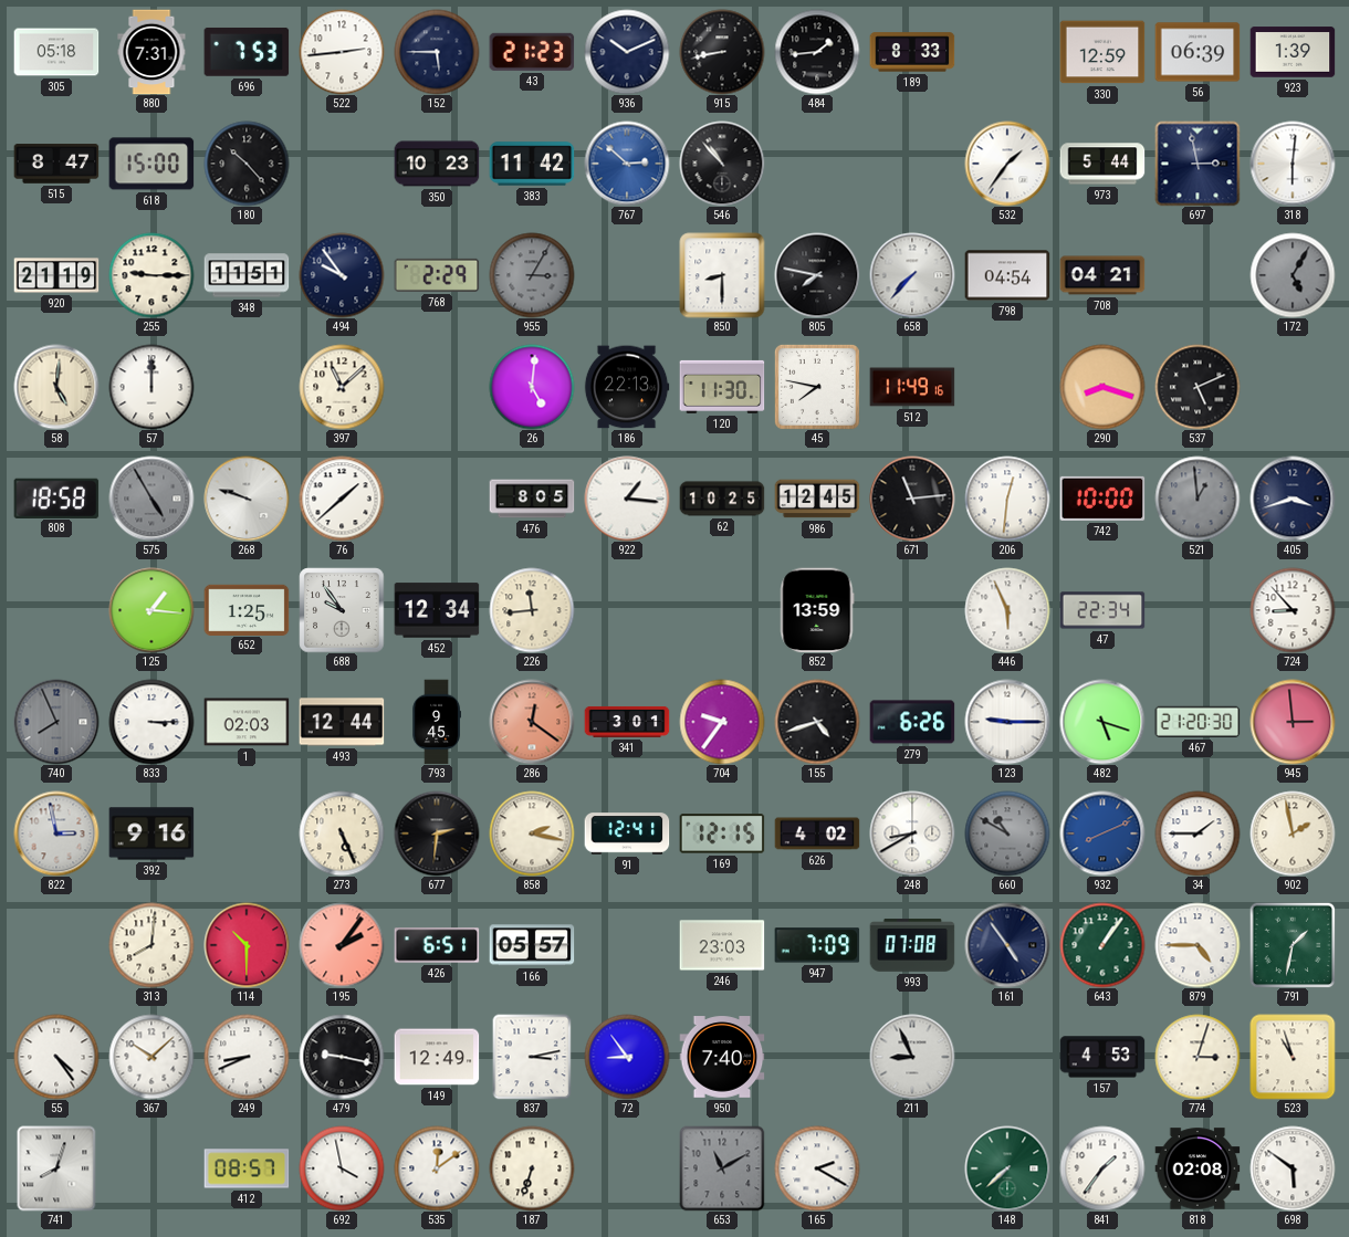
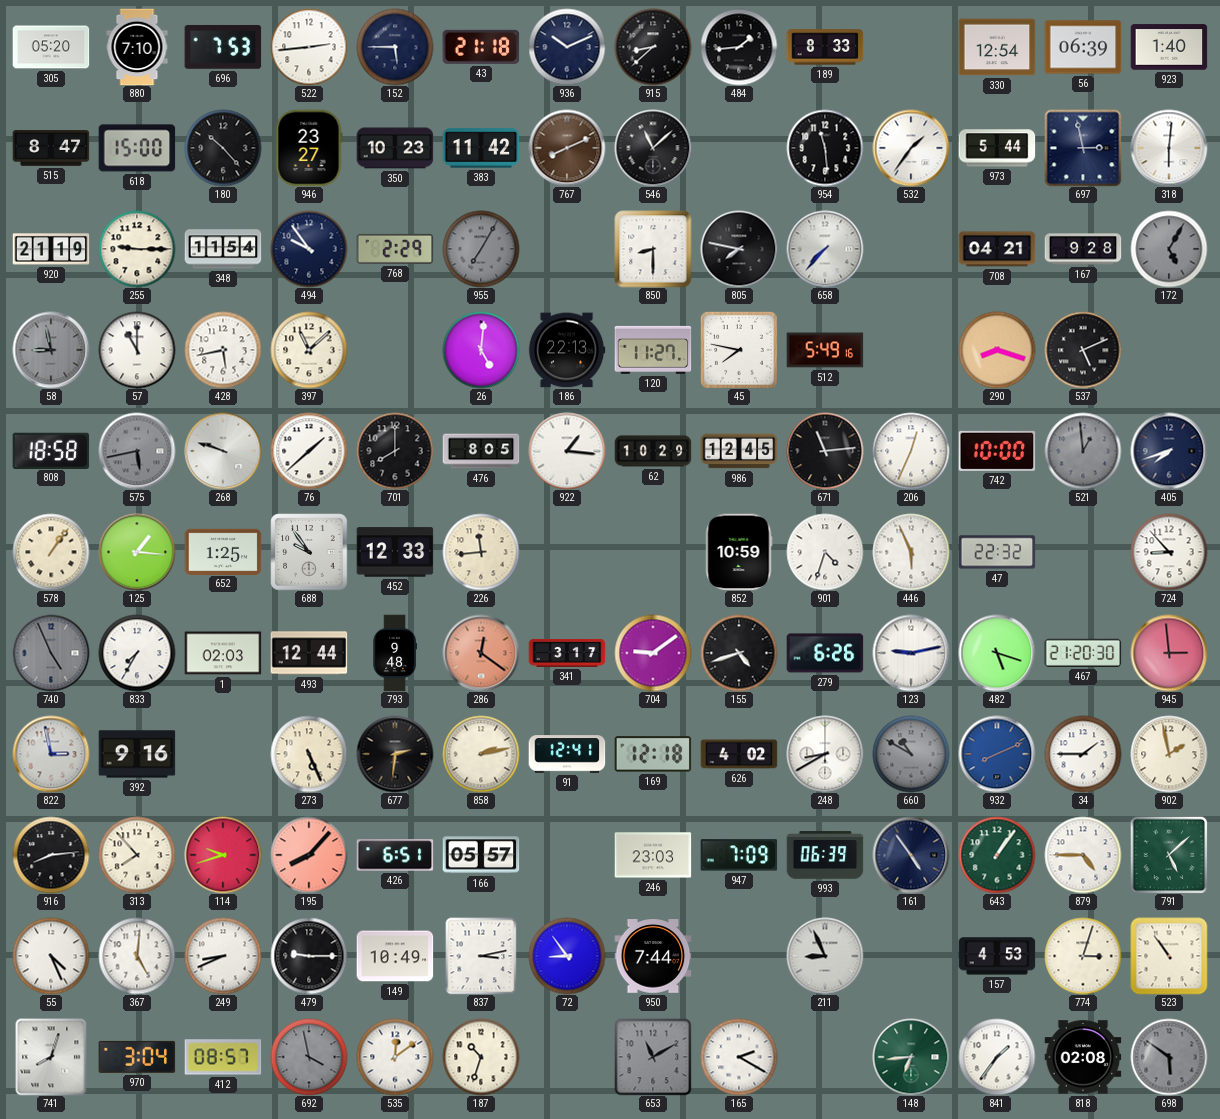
305: 05:18 -> 05:20 (51, 47)
880: 7:31 -> 7:10 (137, 47)
43: 21:23 -> 21:18 (481, 47)
915: 8:43 -> 8:38 (653, 47)
330: 12:59 -> 12:54 (997, 47)
923: 1:39 -> 1:40 (1169, 47)
946: none -> 23:27 (309, 148)
767: 2:52 -> 8:11 (567, 148)
767 dial: blue -> brown (567, 148)
546: 10:53 -> 11:08 (653, 148)
954: none -> 11:29 (825, 148)
348: 11:51 -> 11:54 (223, 249)
955: 3:05 -> 7:05 (481, 249)
798: 04:54 -> none (1007, 275)
167: none -> 9:28 (1083, 249)
58: 5:01 -> 8:58 (51, 350)
58 dial: cream -> grey (51, 350)
57: 12:00 -> 11:00 (137, 350)
428: none -> 5:43 (223, 350)
120: 11:30 -> 11:27 (653, 350)
512: 11:49 -> 5:49 (825, 350)
575: 4:55 -> 5:43 (137, 451)
701: none -> 8:00 (395, 451)
62: 10:25 -> 10:29 (653, 451)
206: 12:31 -> 12:34 (911, 451)
405: 3:42 -> 7:42 (1169, 451)
578: none -> 1:06 (51, 552)
452: 12:34 -> 12:33 (395, 552)
852: 13:59 -> 10:59 (739, 552)
901: none -> 4:33 (825, 552)
47: 22:34 -> 22:32 (997, 552)
740: 7:56 -> 4:56 (51, 653)
833: 3:15 -> 7:35 (137, 653)
793: 9:45 -> 9:48 (394, 653)
341: 3:01 -> 3:17 (567, 653)
704: 9:36 -> 9:09 (653, 653)
123: 9:15 -> 9:13 (911, 653)
858: 2:17 -> 2:13 (481, 754)
169: 12:15 -> 12:18 (653, 754)
916: none -> 8:14 (51, 855)
313: 8:01 -> 7:53 (137, 855)
114: 10:30 -> 9:42 (223, 855)
195: 2:06 -> 8:07 (309, 855)
993: 07:08 -> 06:39 (825, 855)
791: 1:32 -> 5:08 (1169, 855)
55: 4:24 -> 4:26 (51, 956)
367: 10:08 -> 5:01 (137, 956)
479: 9:17 -> 9:15 (309, 956)
149: 12:49 -> 10:49 (395, 956)
950: 7:40 -> 7:44 (653, 956)
523: 10:57 -> 10:54 (1169, 956)
970: none -> 3:04 (137, 1057)
692 dial: white -> grey (309, 1057)
187: 6:33 -> 10:33 (481, 1057)
148: 7:38 -> 6:44 (911, 1057)
698 dial: white -> grey (1169, 1057)
